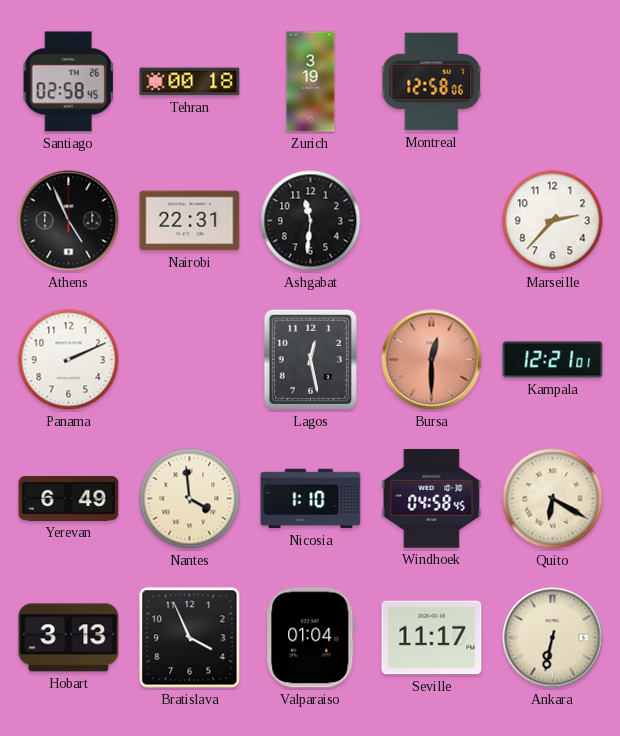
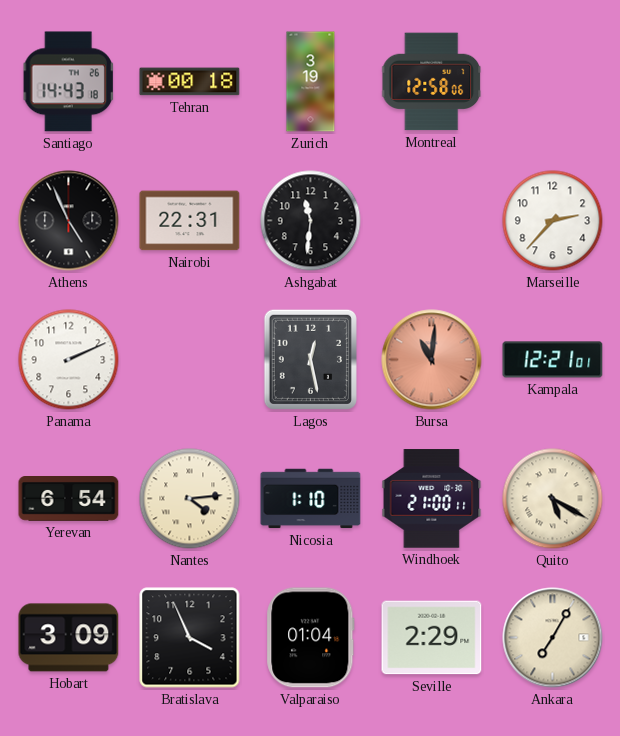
Santiago: 02:58 -> 14:43 (68, 82)
Bursa: 12:30 -> 11:01 (432, 360)
Yerevan: 6:49 -> 6:54 (69, 499)
Nantes: 3:59 -> 4:14 (190, 499)
Windhoek: 04:58 -> 21:00 (432, 499)
Quito: 6:20 -> 5:20 (553, 499)
Hobart: 3:13 -> 3:09 (69, 638)
Seville: 11:17 -> 2:29 (432, 638)
Ankara: 6:32 -> 7:05 (553, 638)
